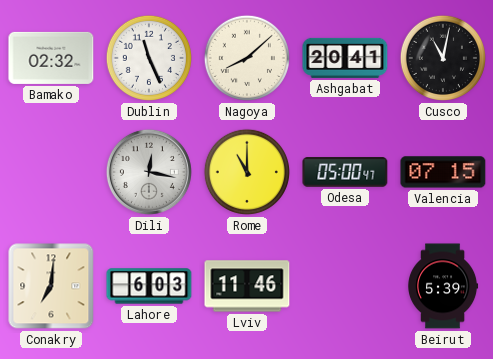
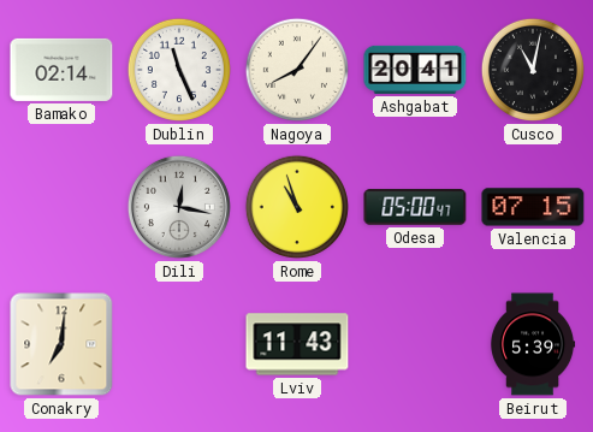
Bamako: 02:32 -> 02:14 (61, 70)
Nagoya: 8:08 -> 8:06 (297, 70)
Rome: 11:00 -> 10:57 (297, 207)
Lahore: 6:03 -> none (149, 286)
Lviv: 11:46 -> 11:43 (297, 344)
